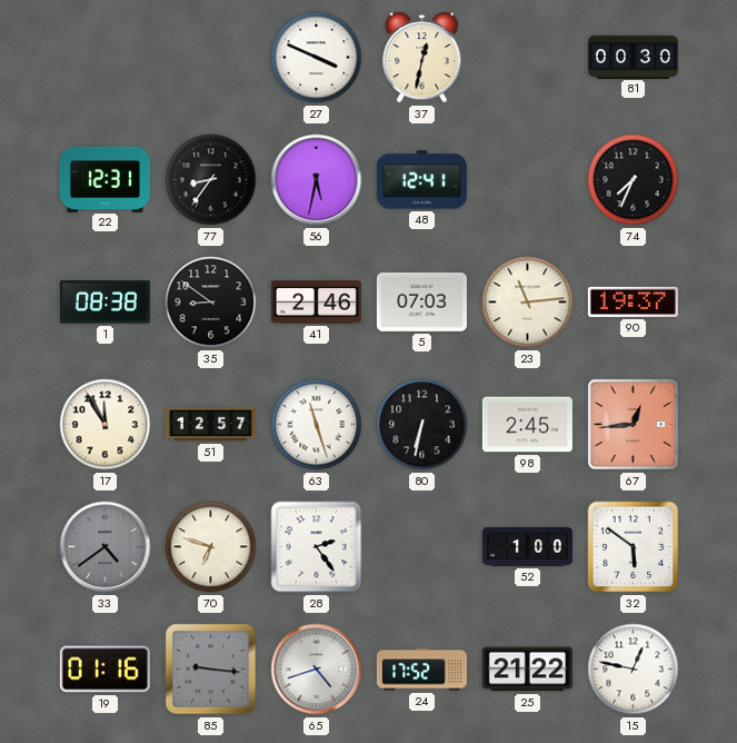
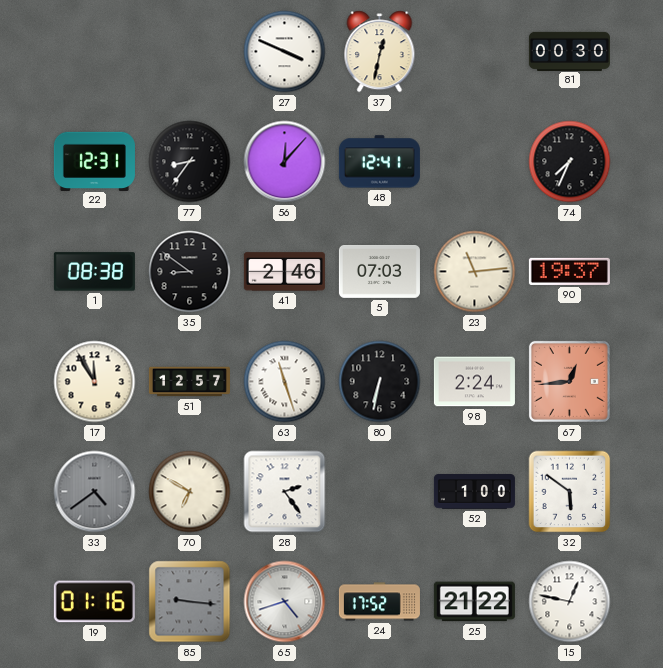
56: 5:32 -> 12:07 (285, 162)
98: 2:45 -> 2:24 (474, 382)
70: 6:48 -> 6:50 (190, 492)
